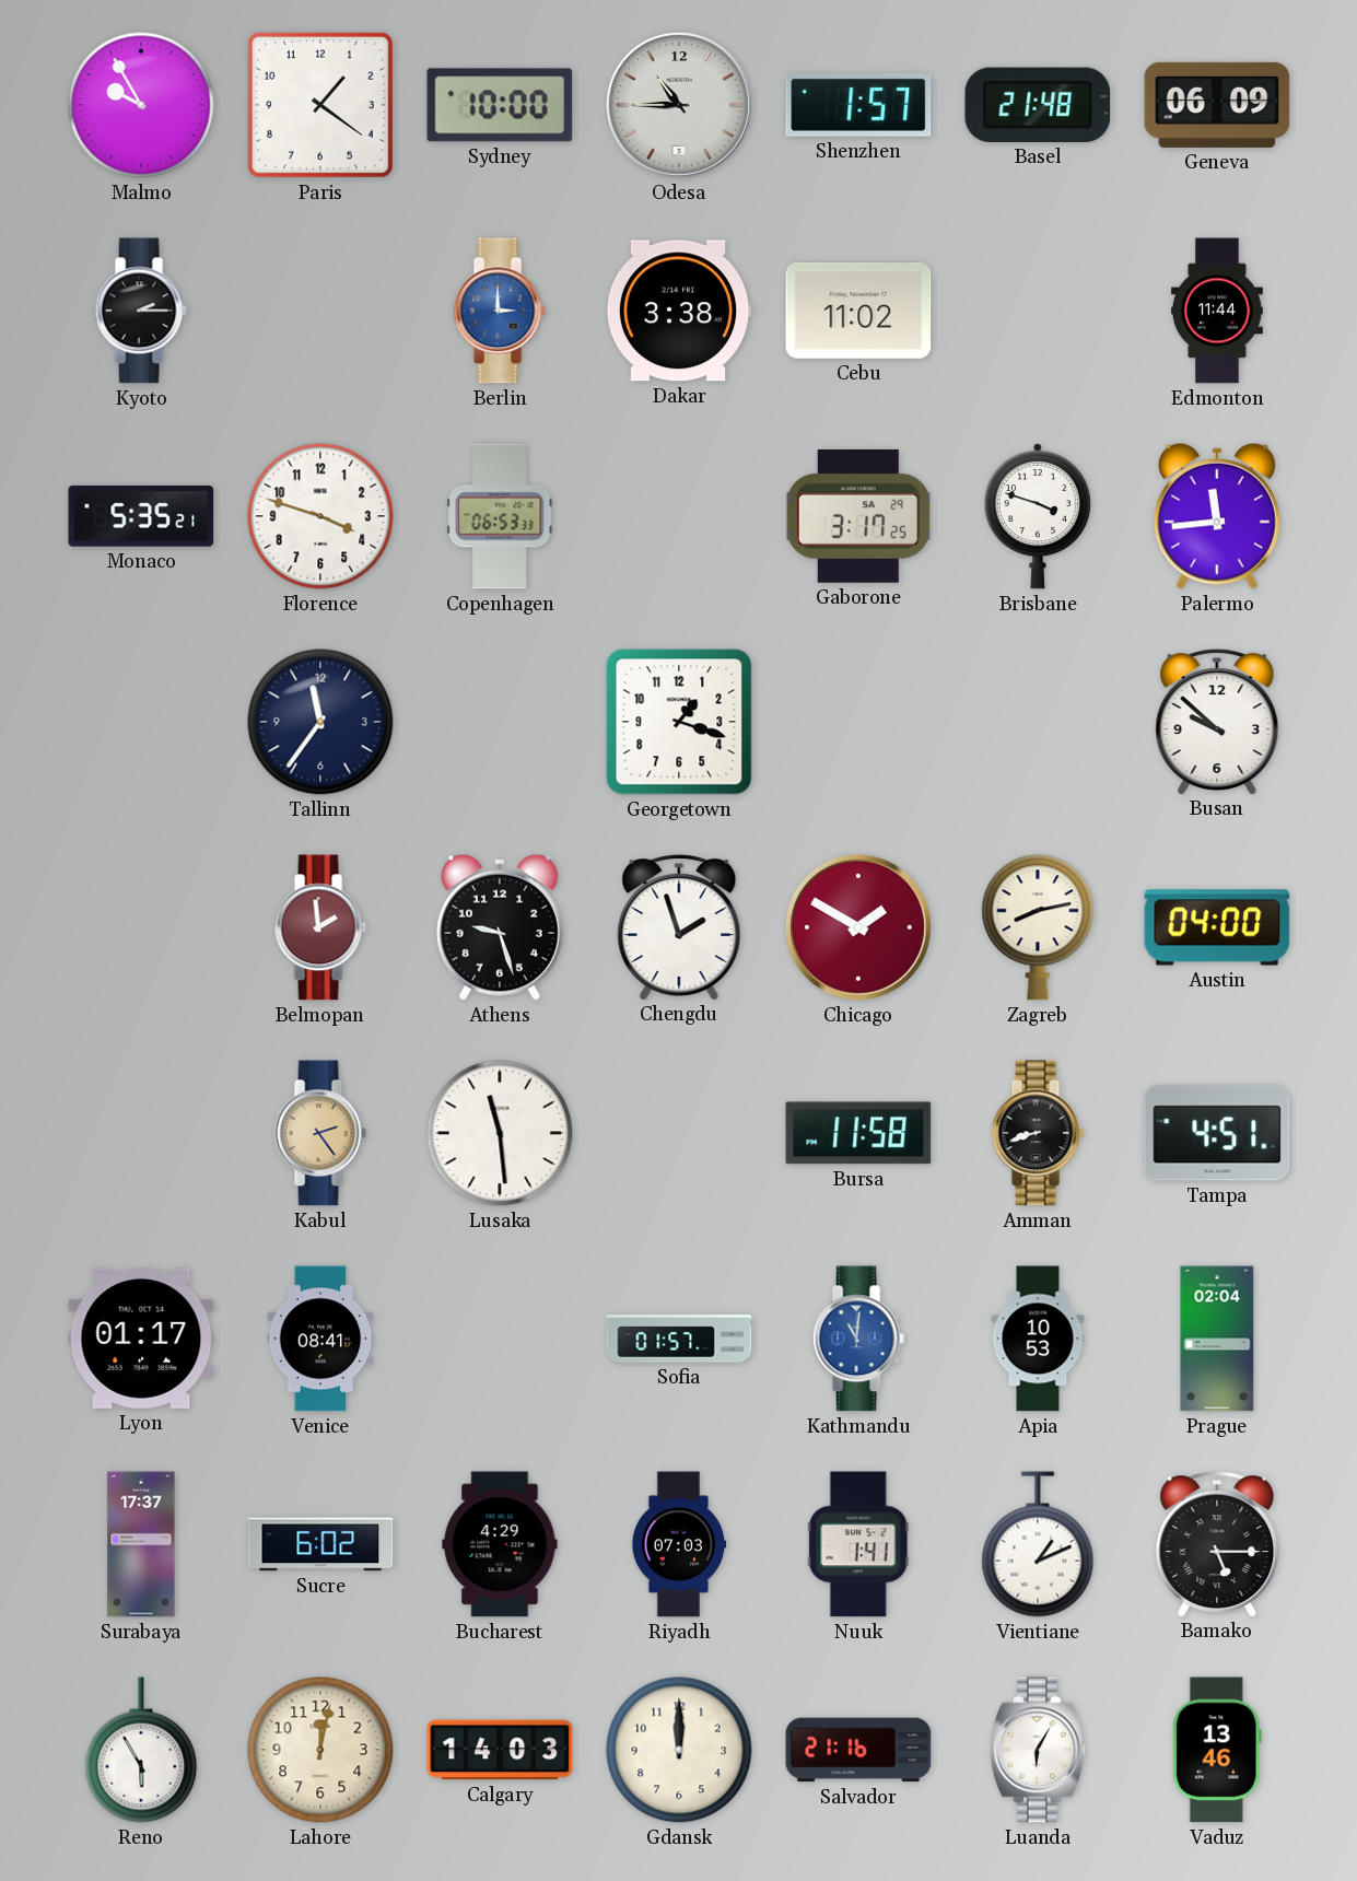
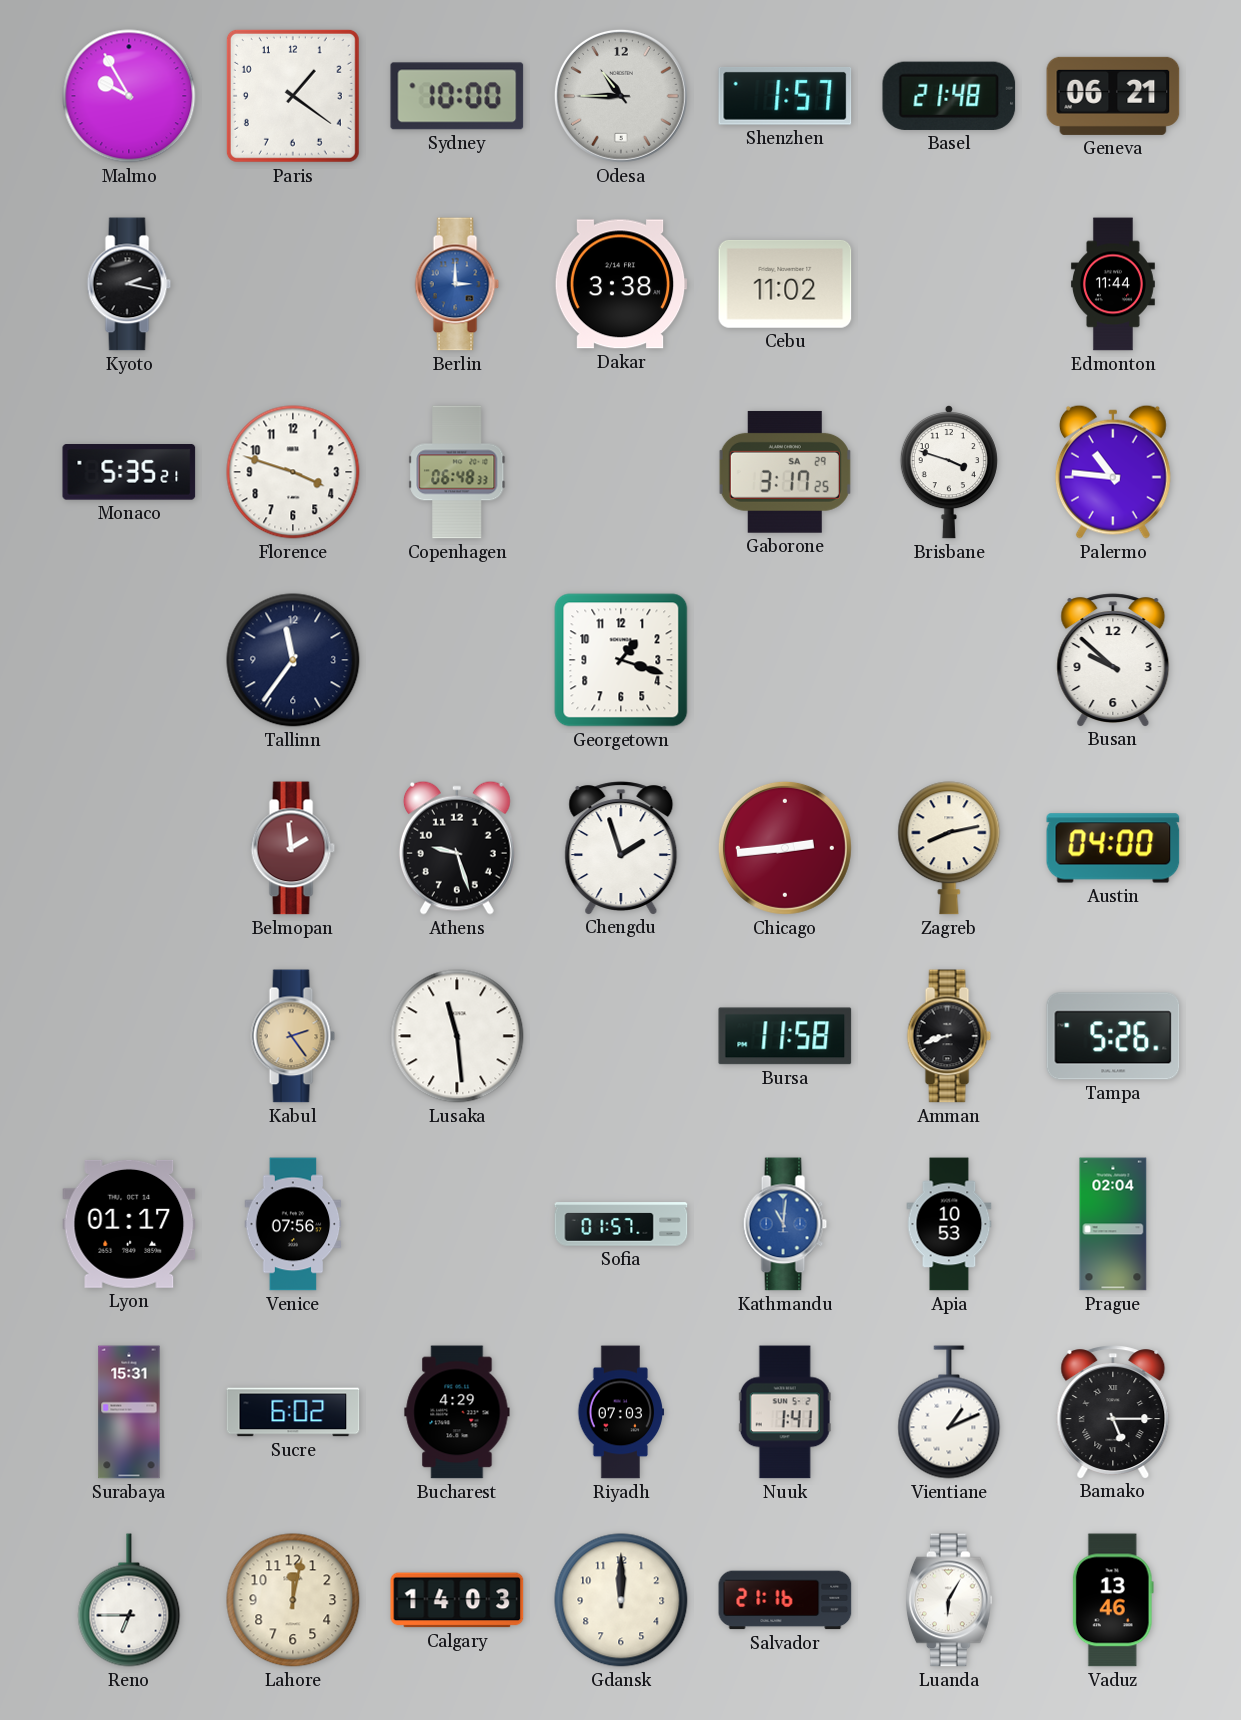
Geneva: 06:09 -> 06:21 (1113, 96)
Kyoto: 2:15 -> 2:17 (129, 284)
Copenhagen: 06:53 -> 06:48 (457, 472)
Palermo: 11:44 -> 10:46 (1113, 472)
Chicago: 1:50 -> 2:44 (785, 848)
Tampa: 4:51 -> 5:26 (1113, 1036)
Venice: 08:41 -> 07:56 (293, 1224)
Surabaya: 17:37 -> 15:31 (129, 1412)
Reno: 5:55 -> 6:45 (129, 1600)
